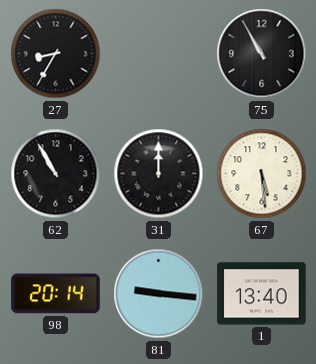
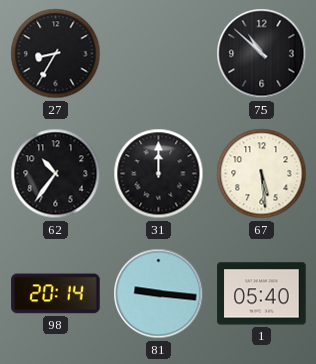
75: 10:55 -> 10:52 (262, 54)
62: 10:55 -> 10:36 (56, 174)
1: 13:40 -> 05:40 (262, 294)
